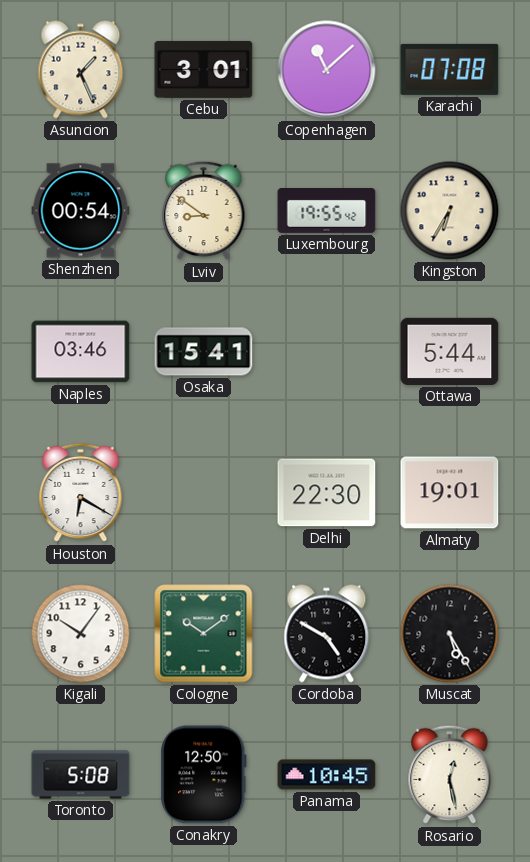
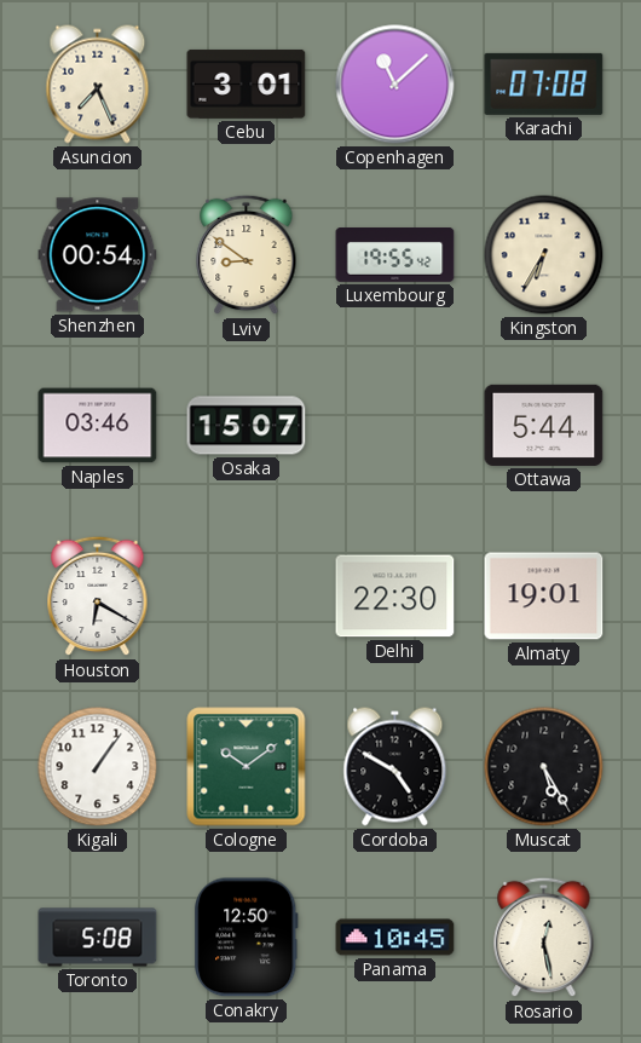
Asuncion: 1:26 -> 7:26 (98, 85)
Osaka: 15:41 -> 15:07 (247, 426)
Kigali: 10:06 -> 1:06 (98, 767)
